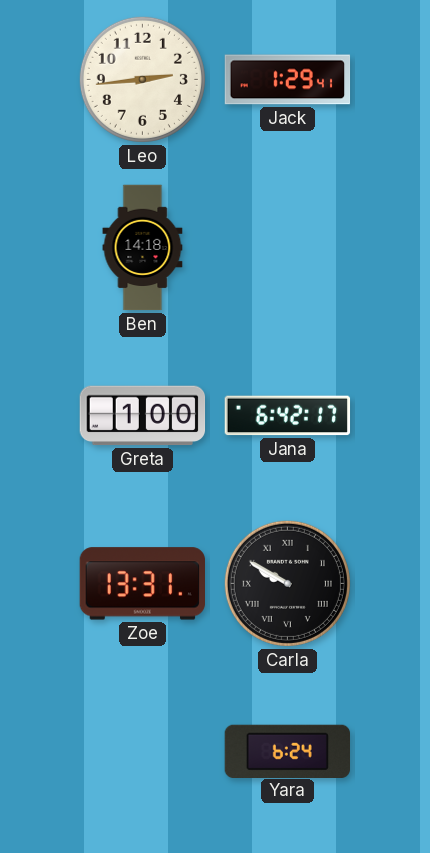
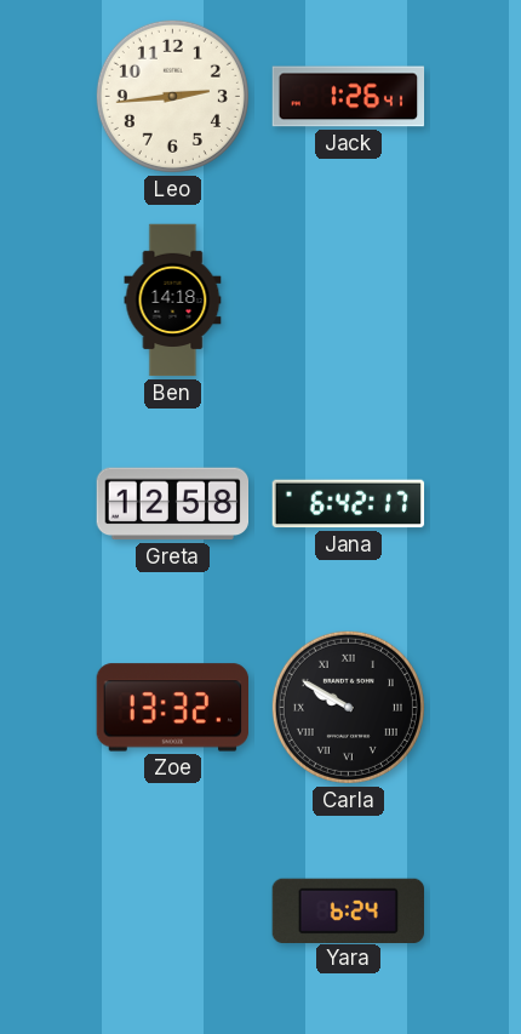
Jack: 1:29 -> 1:26 (349, 97)
Greta: 1:00 -> 12:58 (173, 504)
Zoe: 13:31 -> 13:32 (172, 708)
